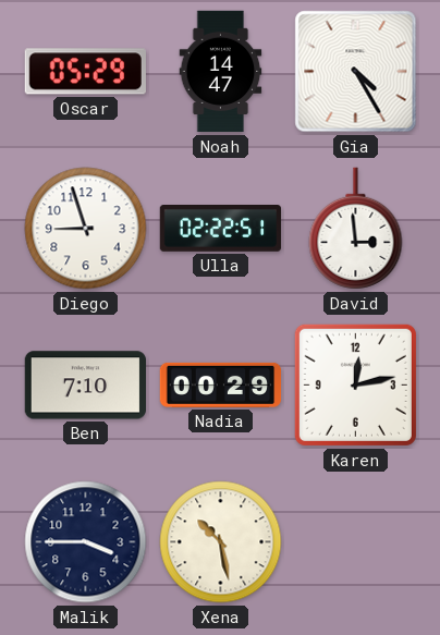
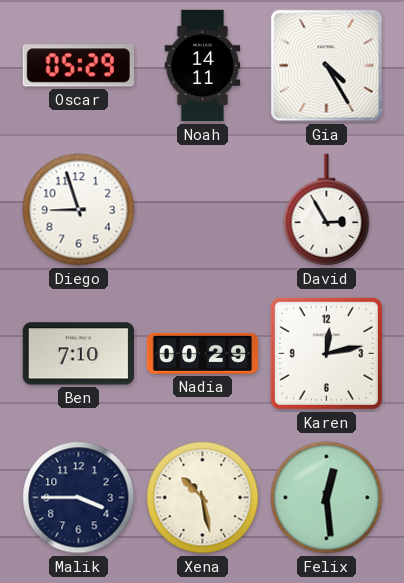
Noah: 14:47 -> 14:11 (203, 66)
Ulla: 02:22 -> none (221, 229)
David: 2:59 -> 2:55 (327, 210)
Felix: none -> 12:29 (327, 498)
